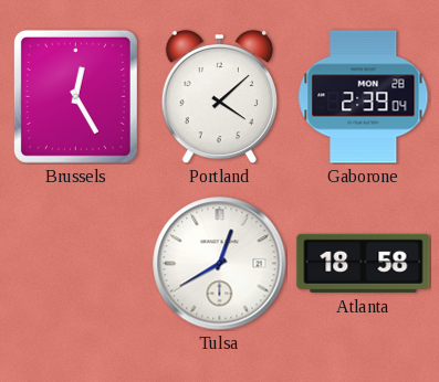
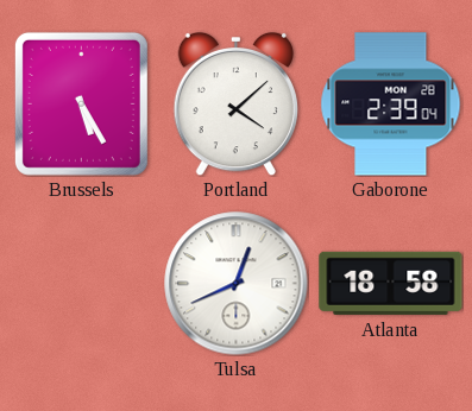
Brussels: 12:25 -> 5:25 (81, 103)
Tulsa: 12:40 -> 12:41 (237, 284)
